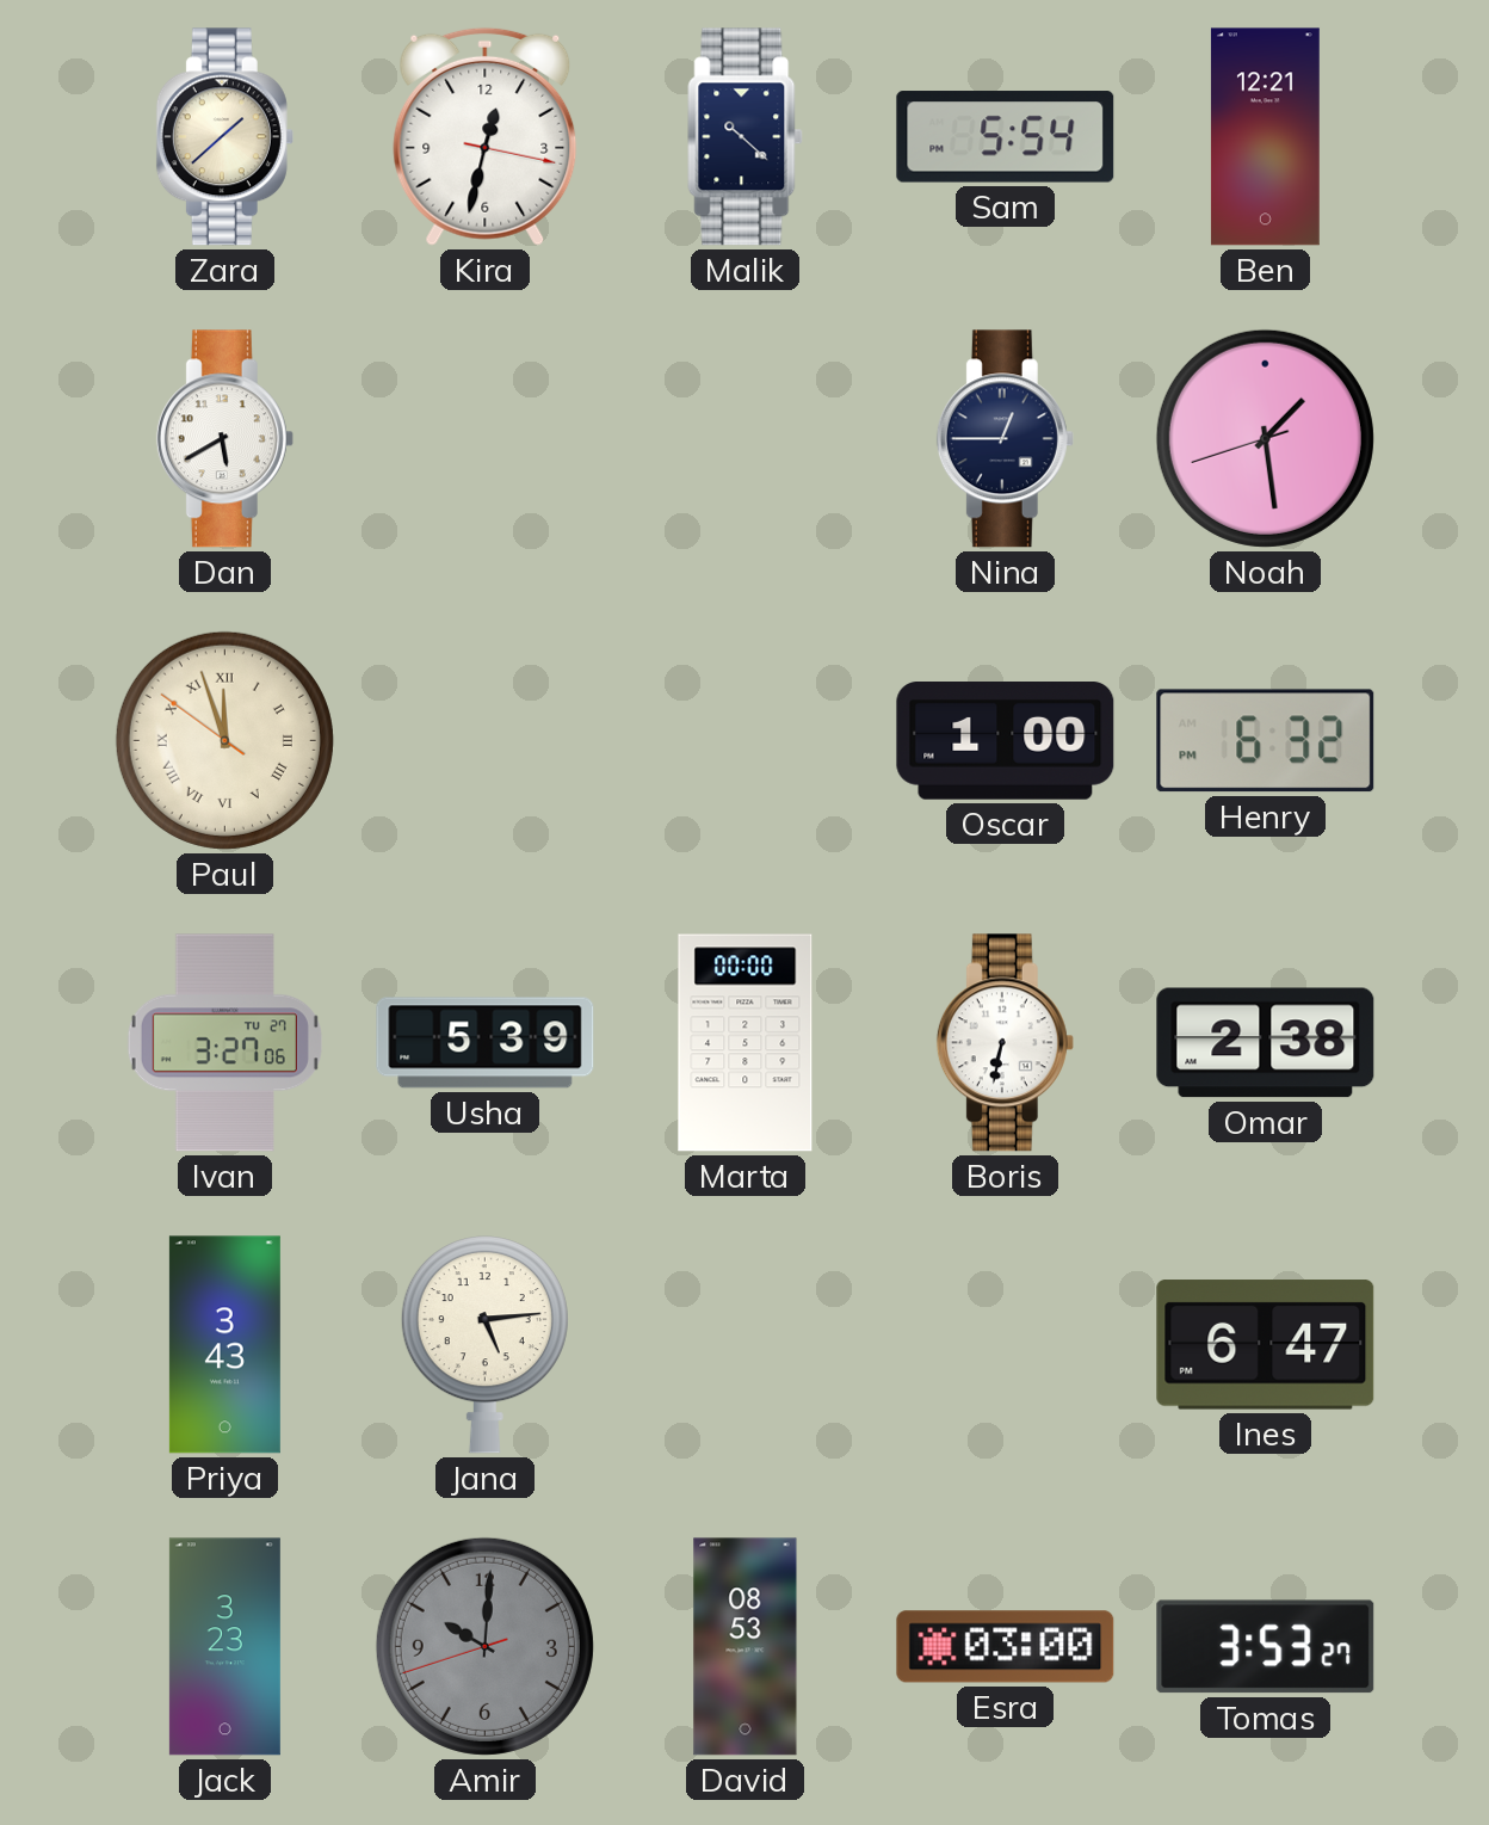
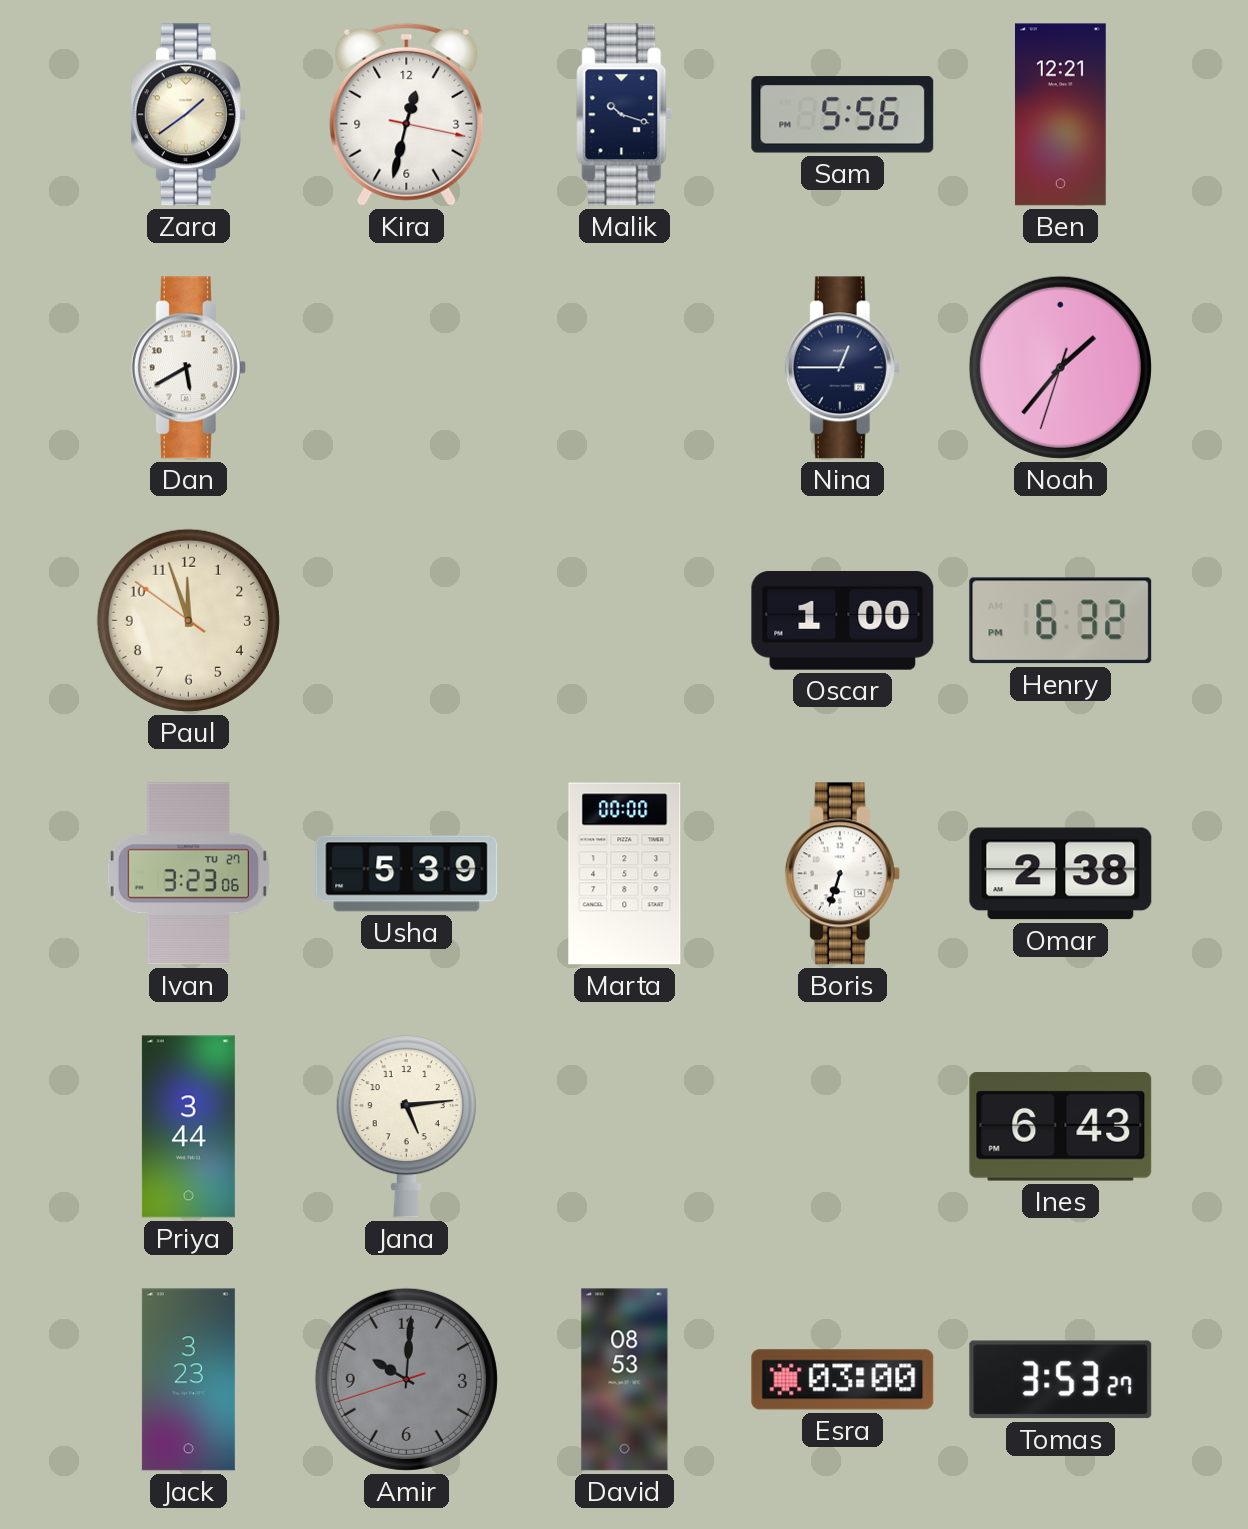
Zara: 1:38 -> 1:39 (188, 115)
Malik: 10:22 -> 10:18 (625, 115)
Sam: 5:54 -> 5:56 (843, 115)
Noah: 1:28 -> 1:36 (1060, 367)
Paul numerals: Roman -> Arabic (188, 620)
Ivan: 3:27 -> 3:23 (188, 874)
Boris: 6:32 -> 6:33 (842, 874)
Priya: 3:43 -> 3:44 (188, 1127)
Ines: 6:47 -> 6:43 (1061, 1127)
